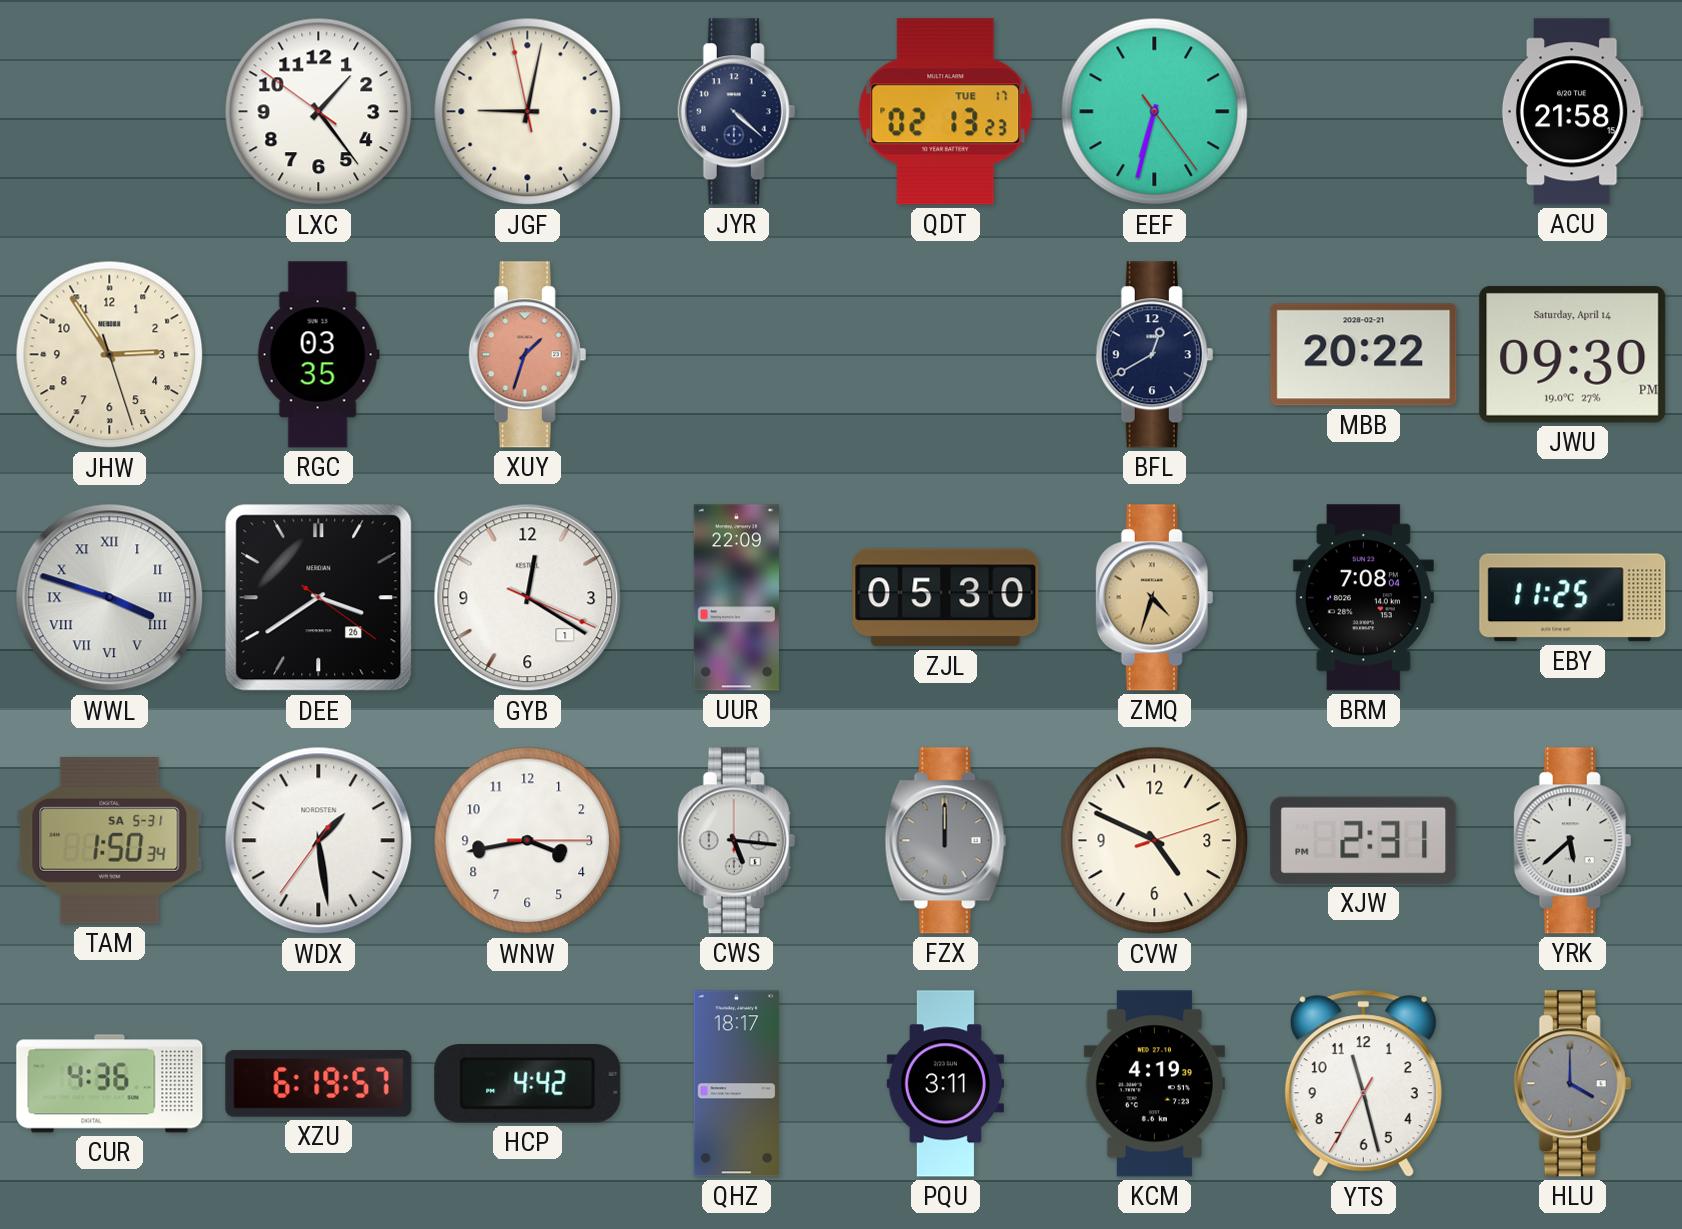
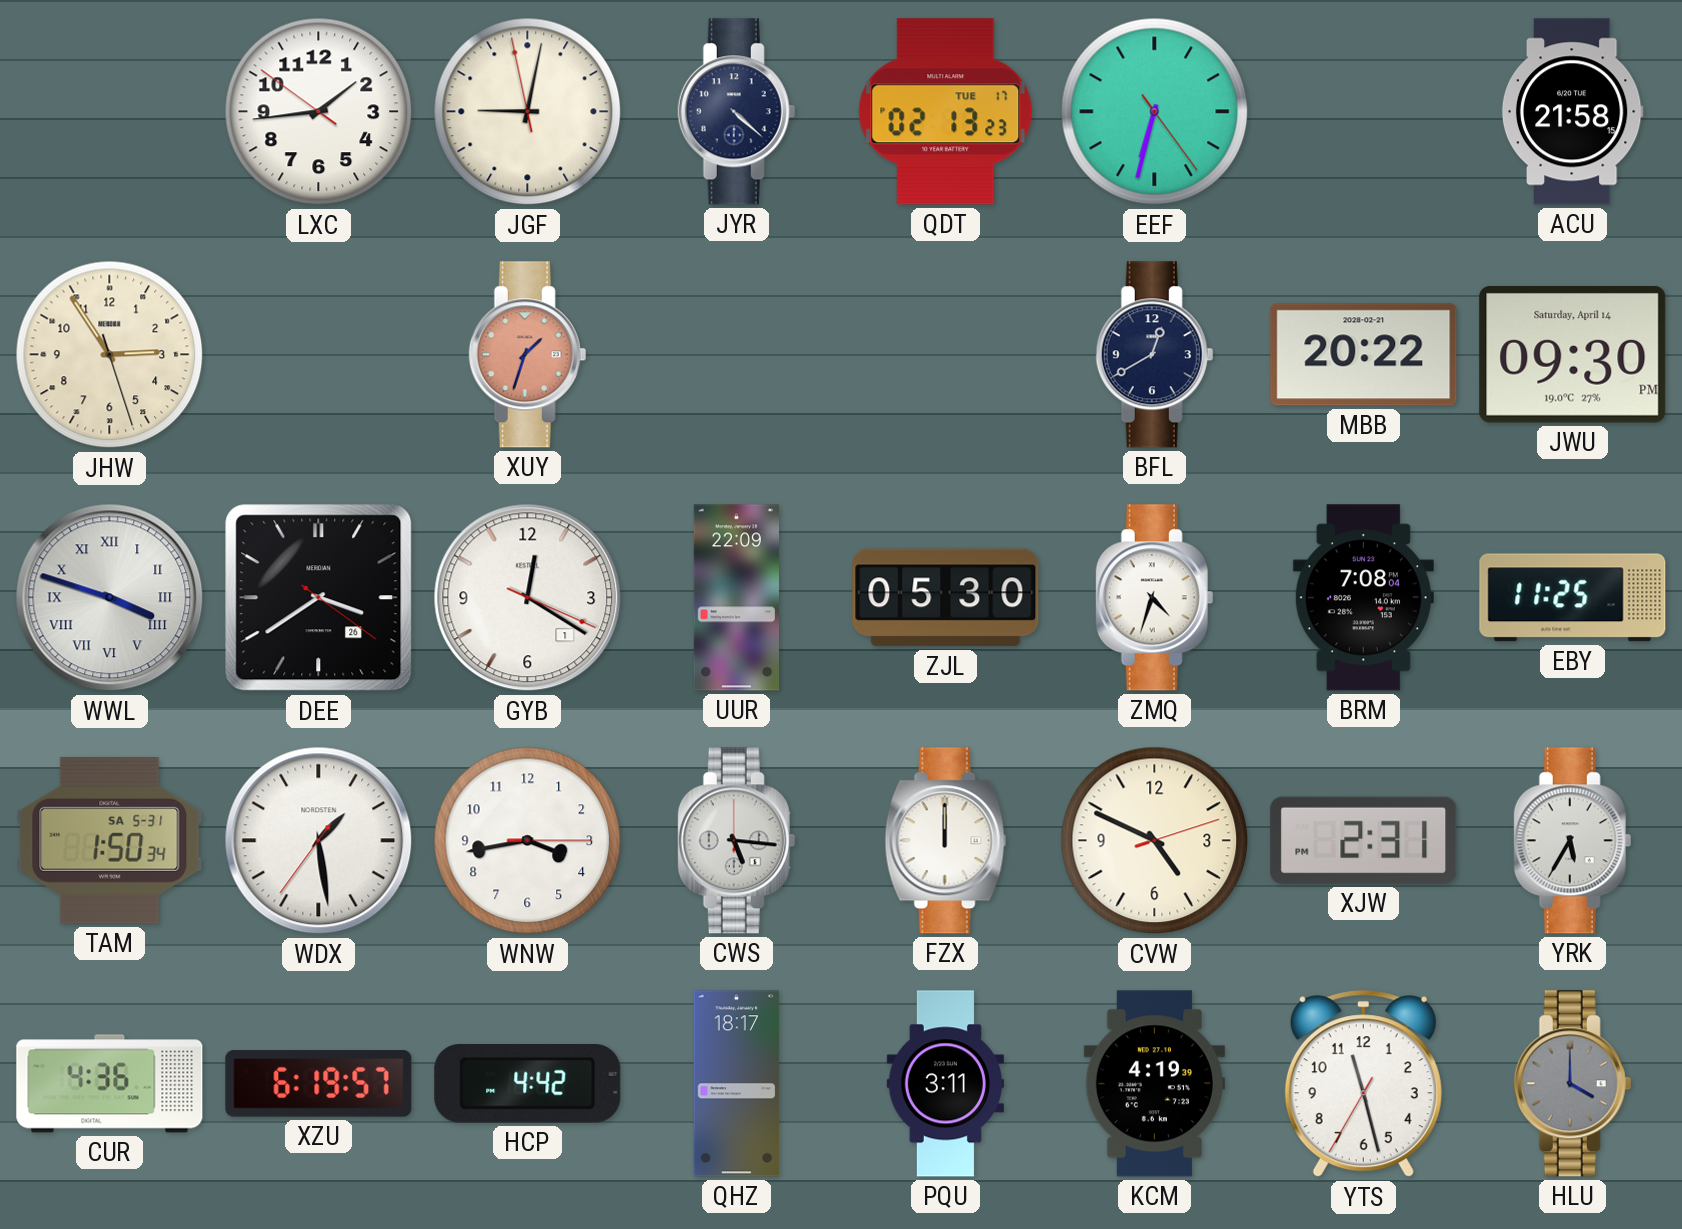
LXC: 1:23 -> 1:43 (319, 112)
RGC: 03:35 -> none (318, 355)
ZMQ dial: champagne -> white (1155, 598)
FZX dial: grey -> white (946, 841)
YRK: 5:38 -> 5:35 (1573, 841)
